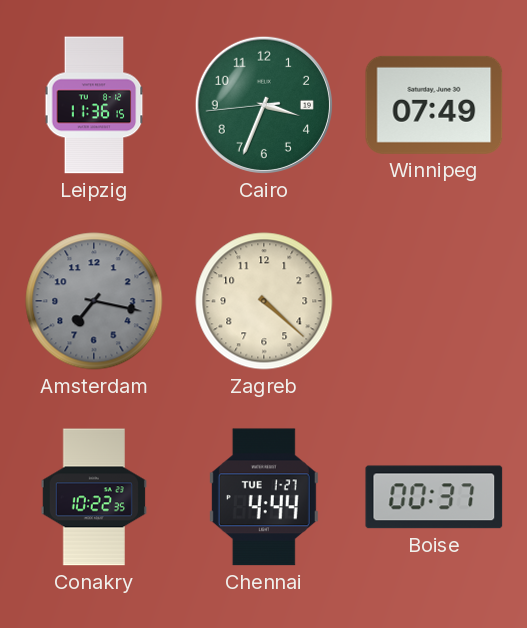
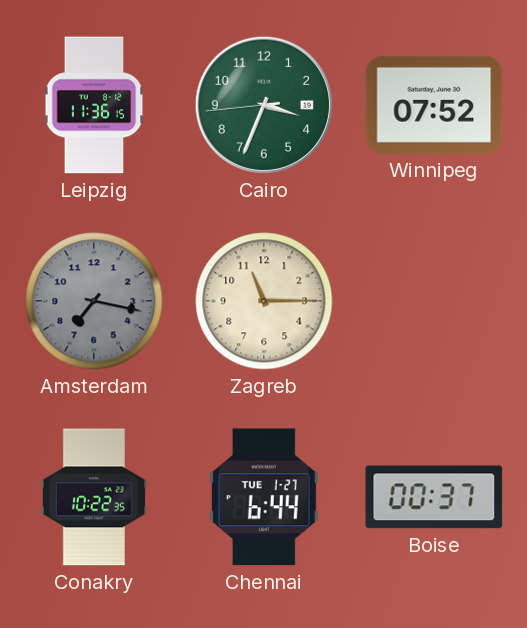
Winnipeg: 07:49 -> 07:52 (434, 105)
Zagreb: 4:22 -> 11:15 (264, 301)
Chennai: 4:44 -> 6:44 (264, 497)
